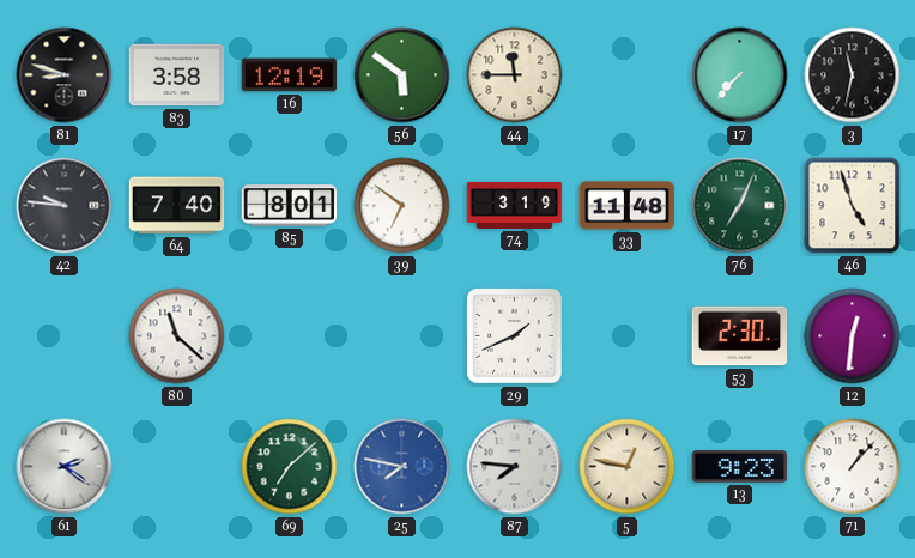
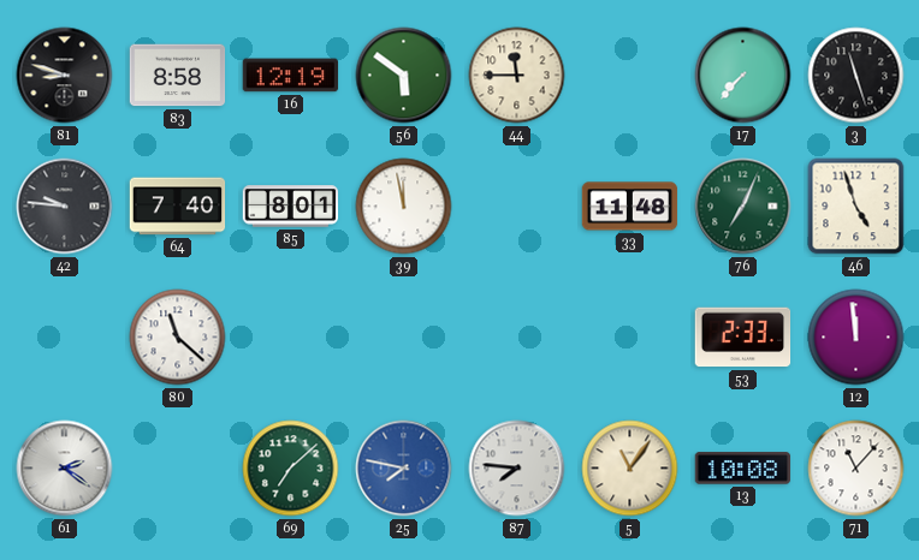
83: 3:58 -> 8:58 (178, 76)
3: 11:32 -> 11:27 (856, 76)
39: 6:51 -> 11:58 (404, 207)
74: 3:19 -> none (515, 205)
29: 1:41 -> none (515, 336)
53: 2:30 -> 2:33 (743, 338)
12: 12:31 -> 11:59 (856, 338)
5: 12:47 -> 11:06 (630, 469)
13: 9:23 -> 10:08 (743, 469)
71: 1:07 -> 11:07 (856, 469)
